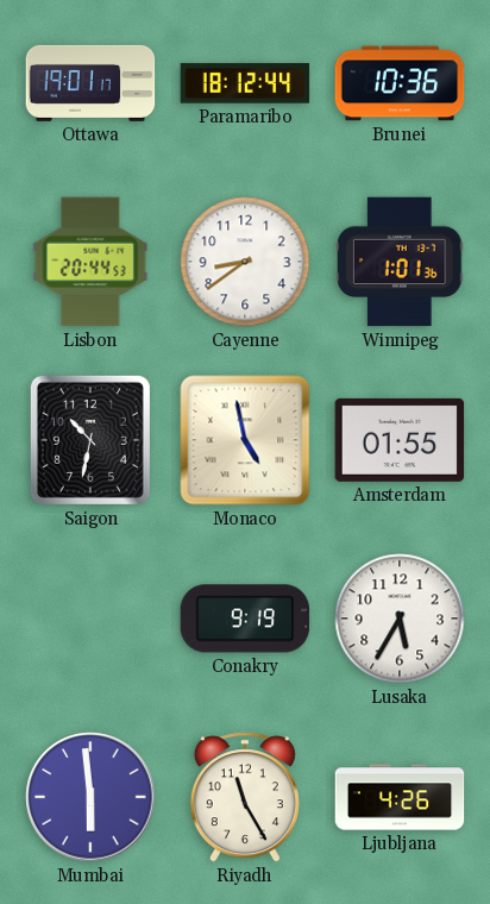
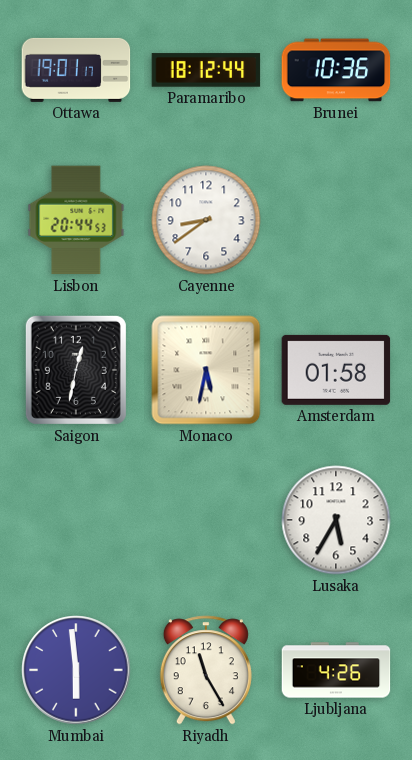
Winnipeg: 1:01 -> none (400, 262)
Saigon: 10:32 -> 12:32 (76, 370)
Monaco: 4:58 -> 5:32 (206, 370)
Amsterdam: 01:55 -> 01:58 (336, 370)
Conakry: 9:19 -> none (245, 619)
